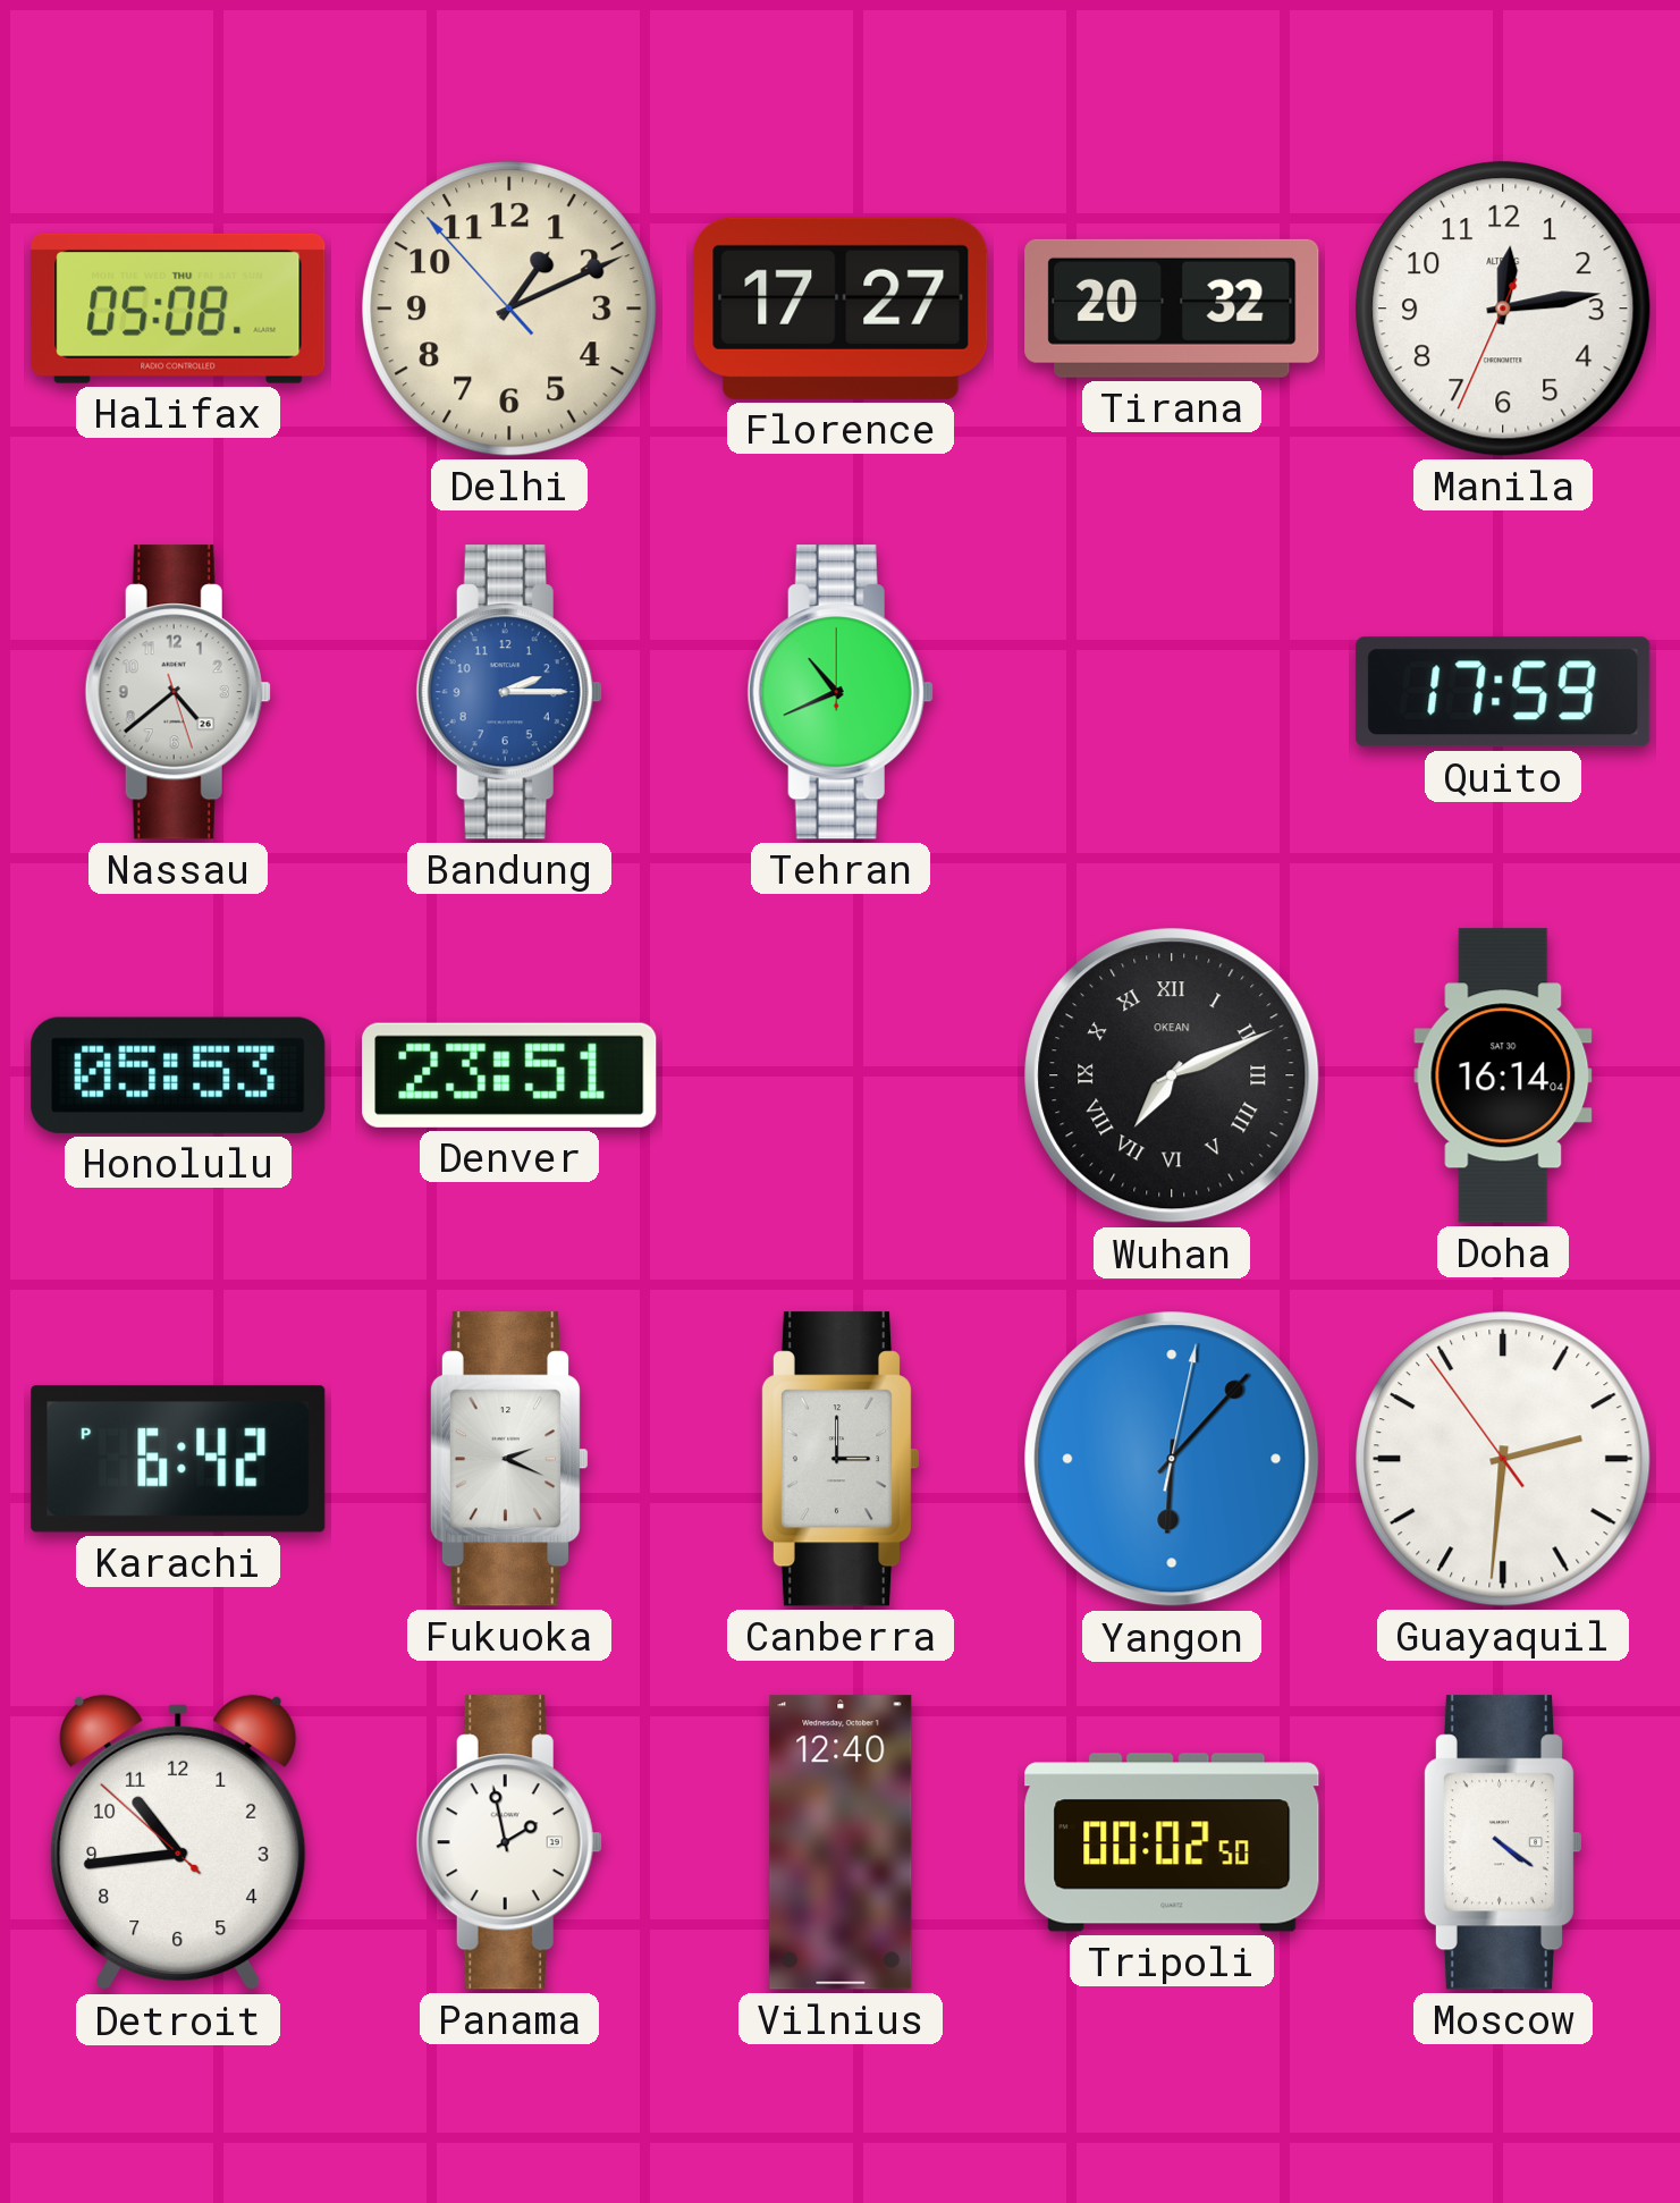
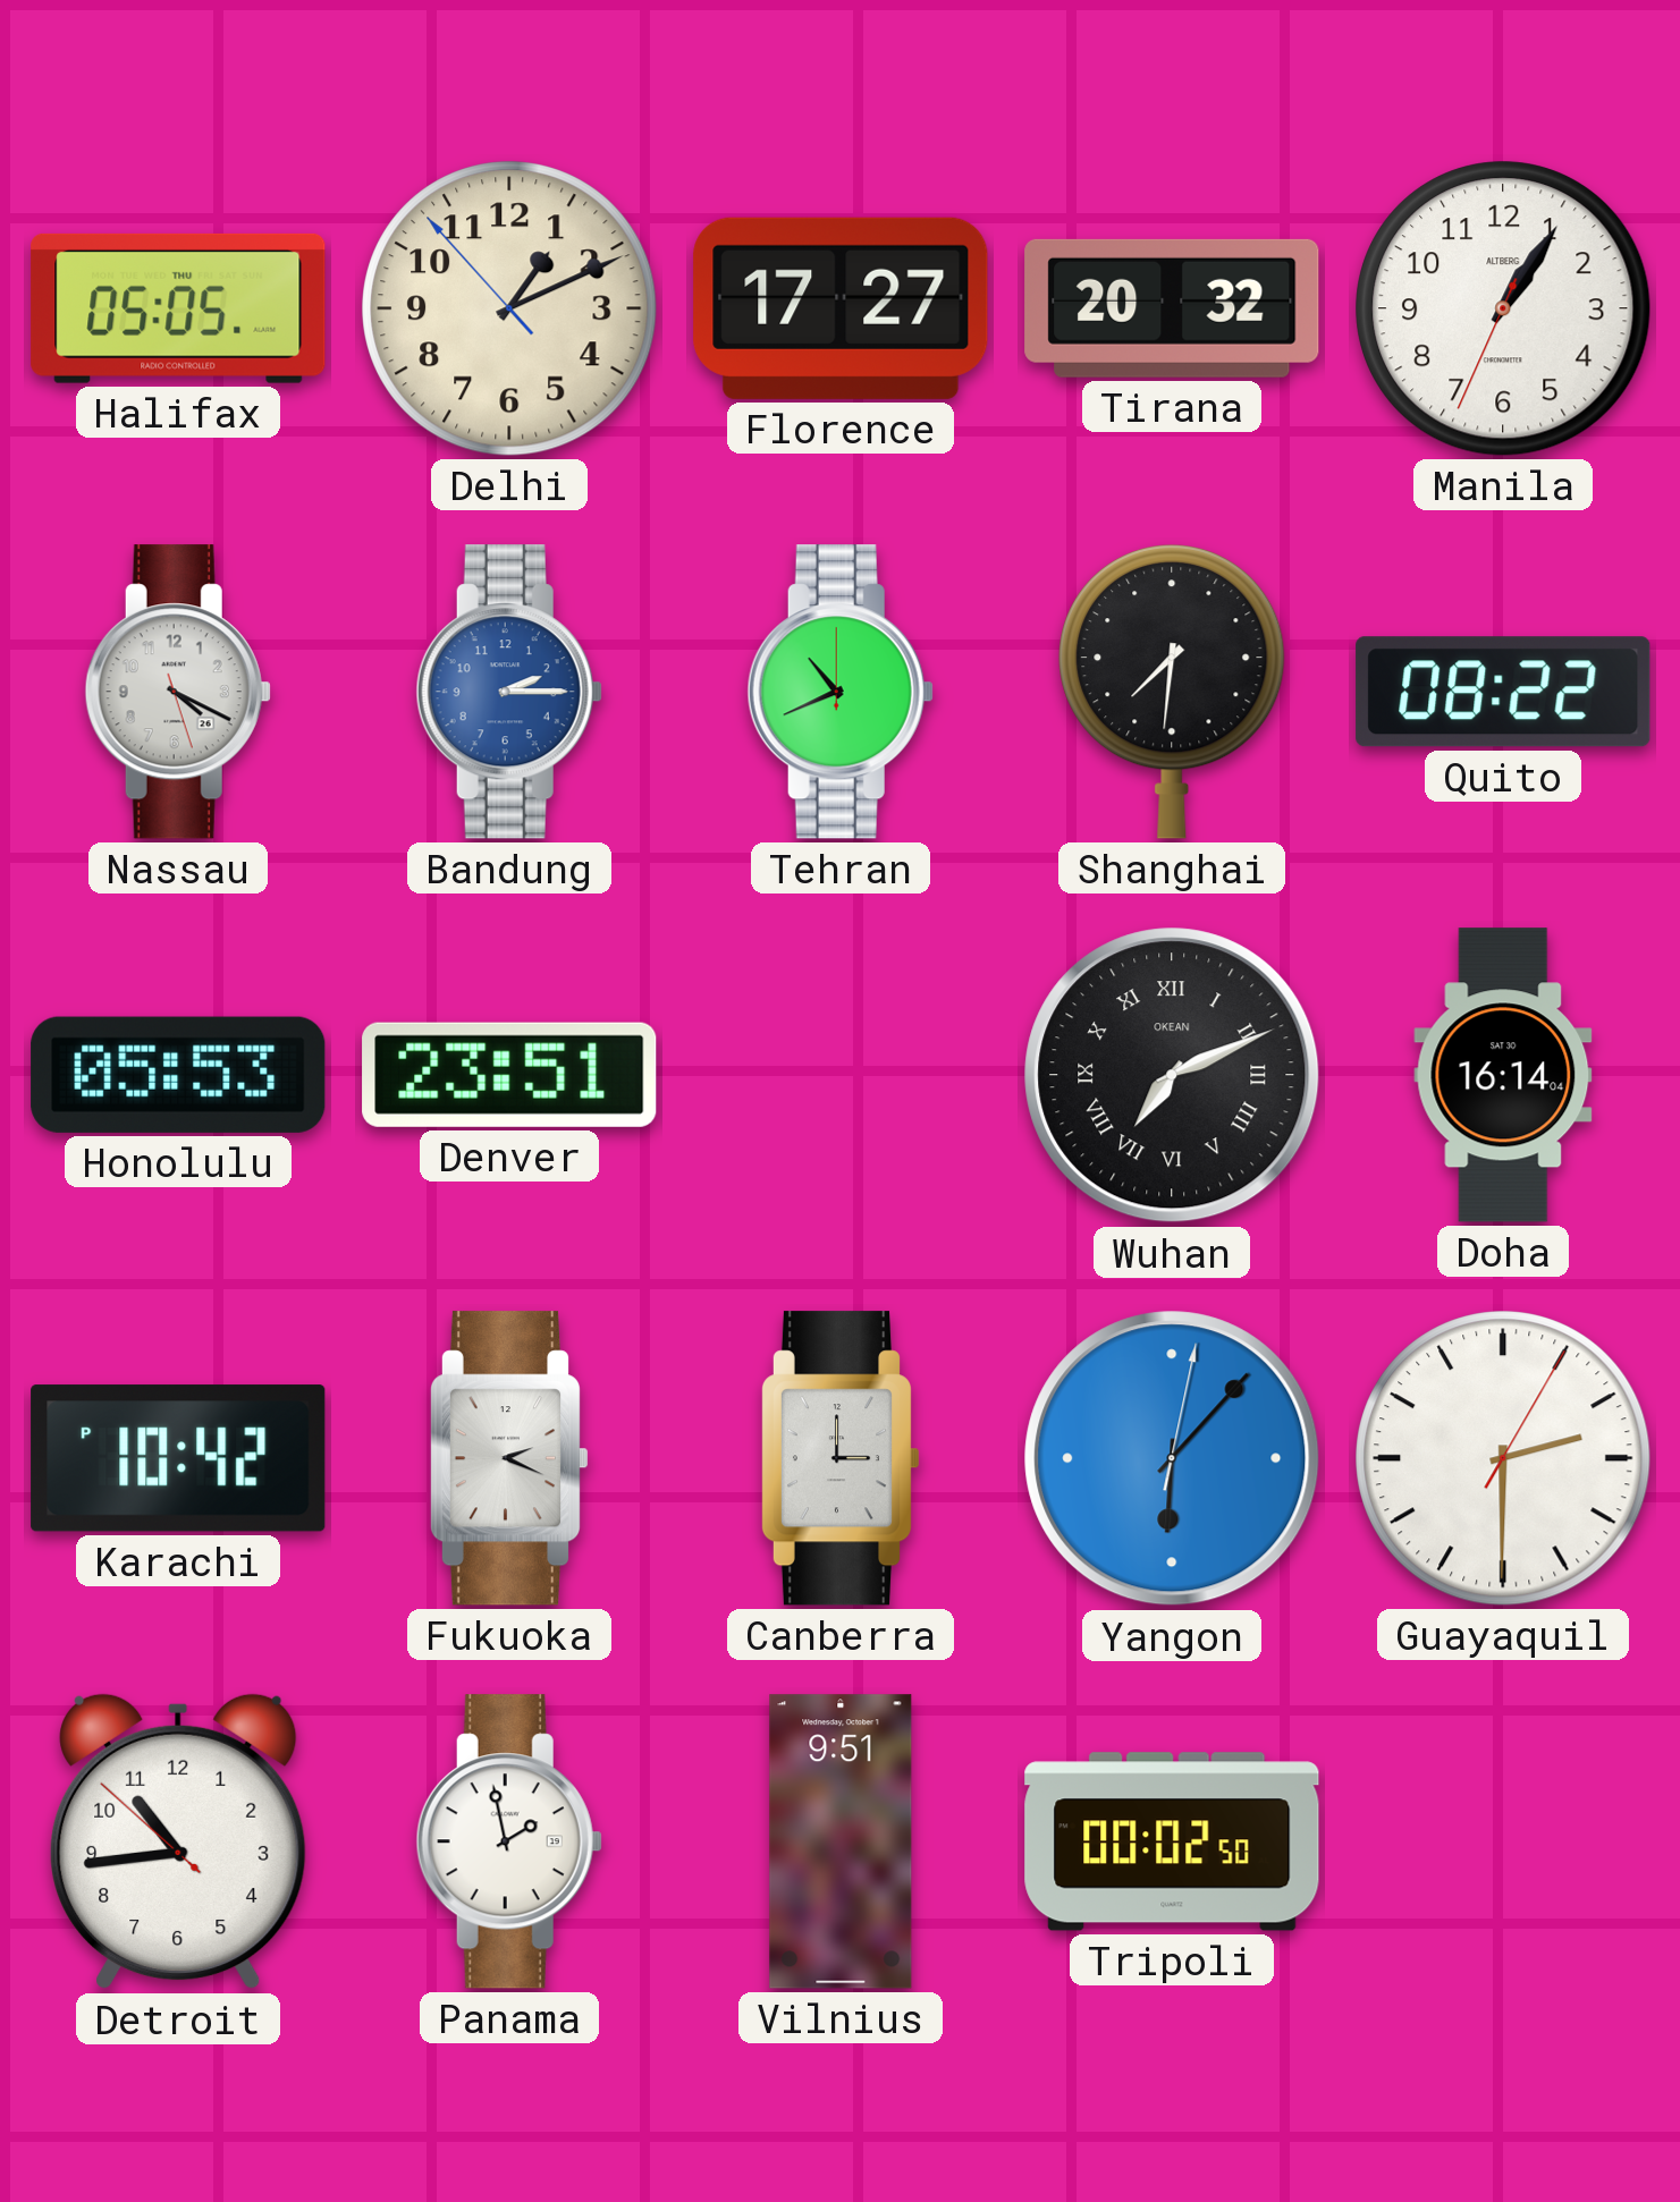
Halifax: 05:08 -> 05:05 (178, 308)
Manila: 12:13 -> 1:05 (1503, 308)
Nassau: 4:38 -> 4:19 (178, 692)
Shanghai: none -> 7:31 (1172, 693)
Quito: 17:59 -> 08:22 (1503, 692)
Karachi: 6:42 -> 10:42 (178, 1458)
Guayaquil: 2:30:54 -> 2:30:05 (1503, 1458)
Vilnius: 12:40 -> 9:51 (841, 1841)
Moscow: 4:21 -> none (1503, 1842)
